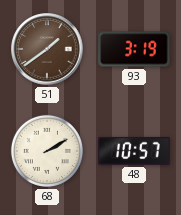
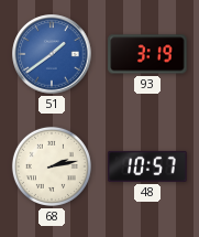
51 dial: brown -> blue (52, 54)
68: 2:10 -> 2:13 (52, 166)
